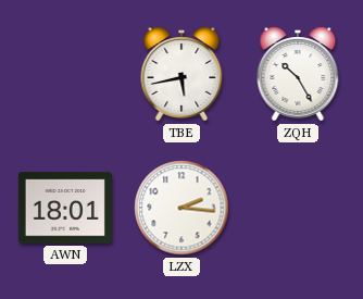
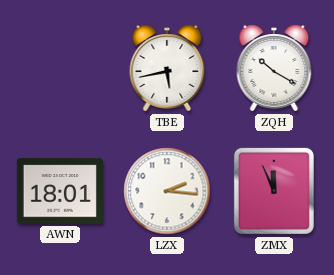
ZQH: 10:25 -> 10:20 (274, 68)
ZMX: none -> 11:56 (274, 191)
